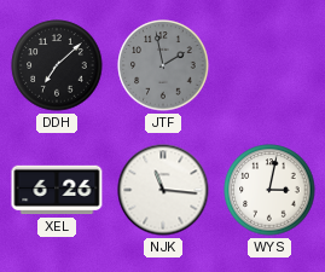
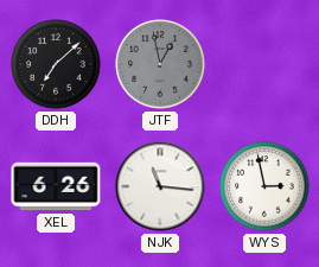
JTF: 1:58 -> 12:58 (160, 64)
WYS: 3:02 -> 2:58 (264, 186)
